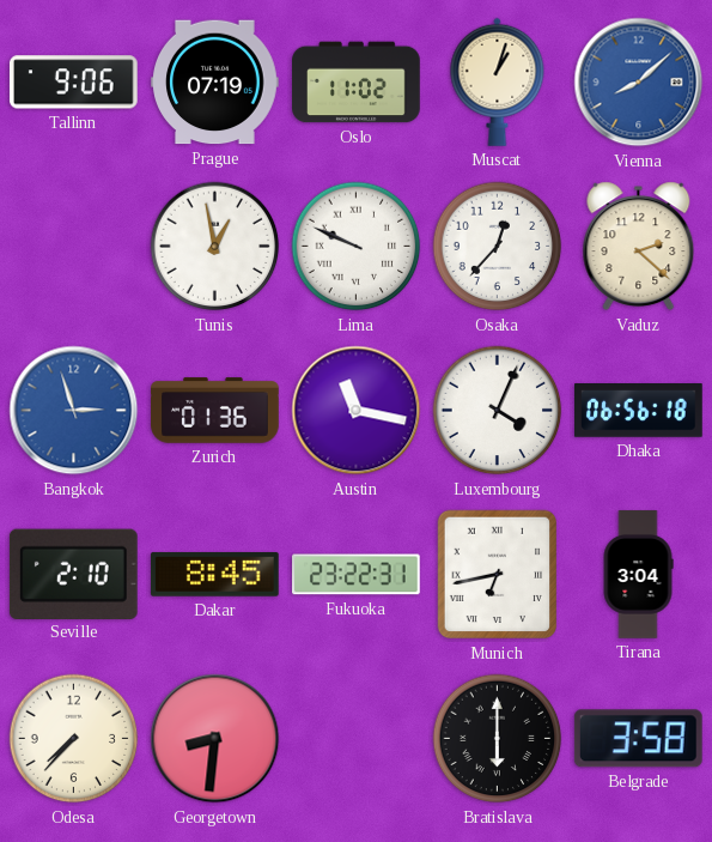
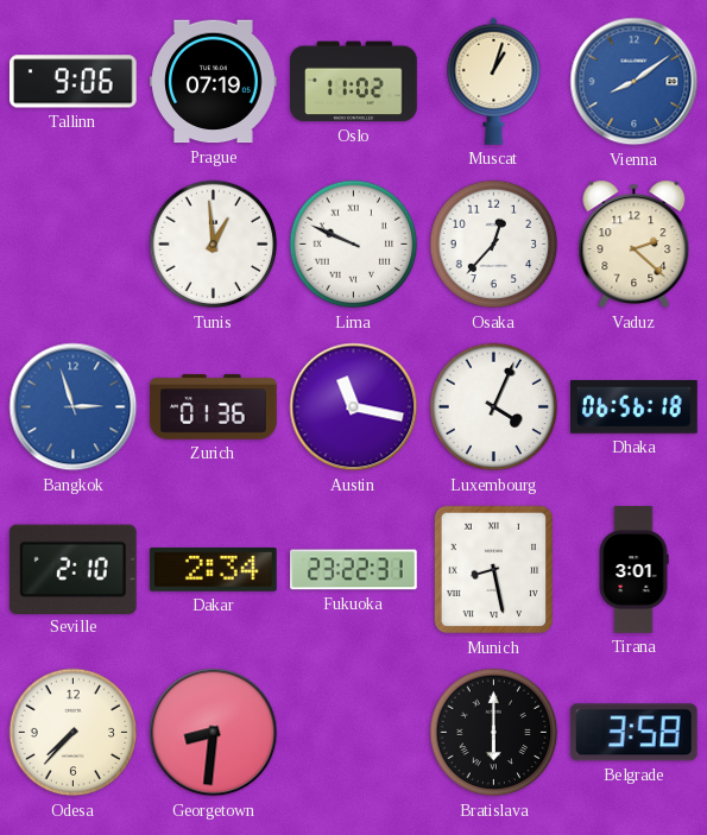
Vienna: 8:08 -> 8:09 (635, 82)
Tunis: 12:58 -> 12:59 (214, 245)
Dakar: 8:45 -> 2:34 (213, 569)
Munich: 6:43 -> 8:28 (494, 570)
Tirana: 3:04 -> 3:01 (633, 570)
